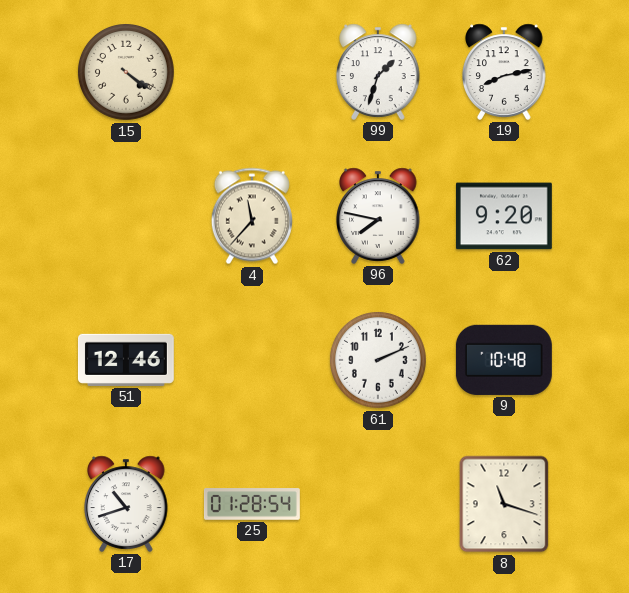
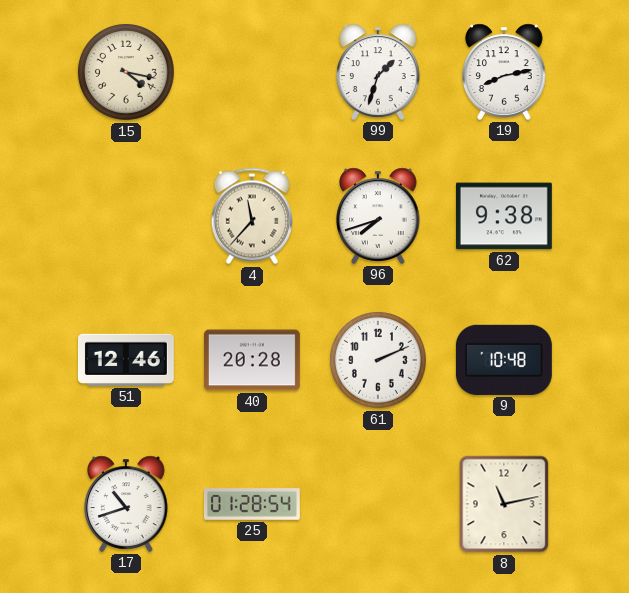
15: 4:21 -> 4:17 (126, 72)
96: 7:47 -> 7:42 (378, 216)
62: 9:20 -> 9:38 (504, 216)
40: none -> 20:28 (252, 360)
8: 11:18 -> 11:13 (504, 504)
